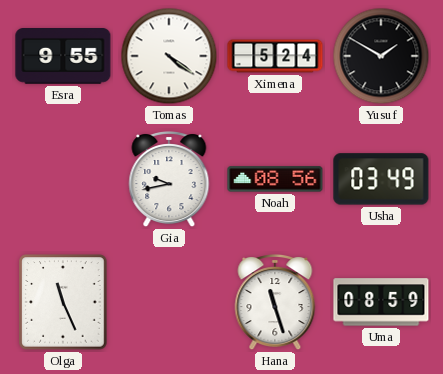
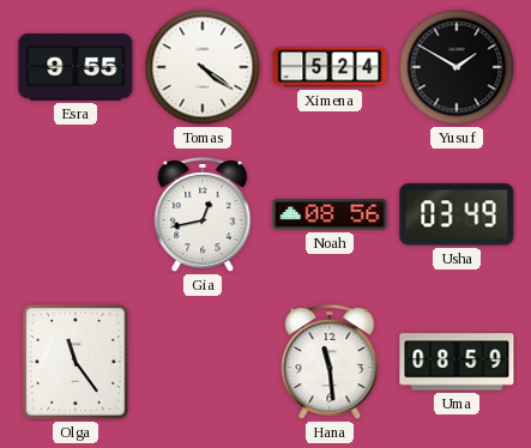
Gia: 9:43 -> 12:43 (203, 216)
Olga: 11:26 -> 11:24 (76, 362)
Hana: 11:27 -> 11:29 (330, 363)
